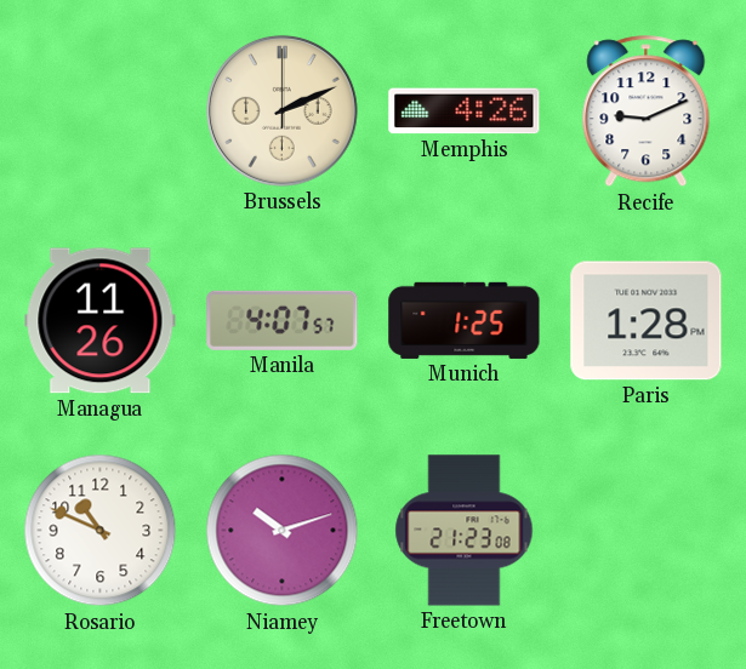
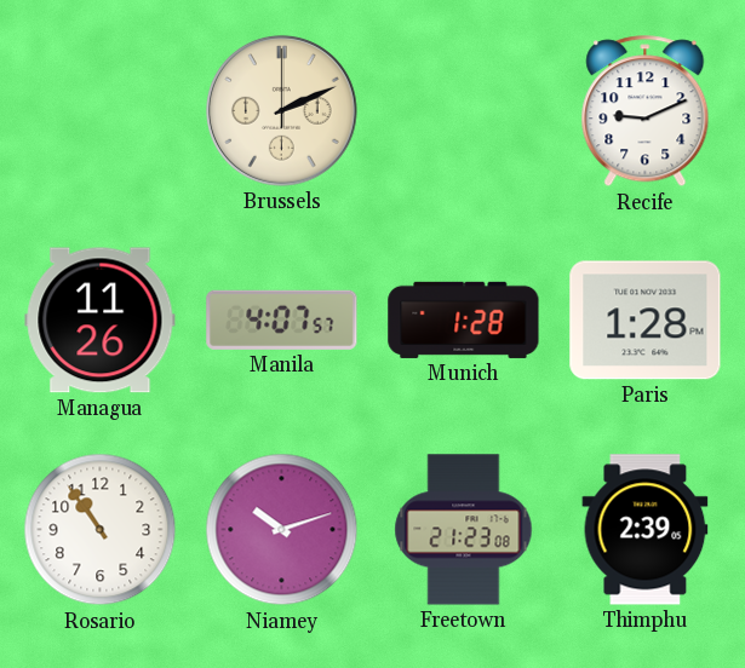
Memphis: 4:26 -> none (465, 111)
Munich: 1:25 -> 1:28 (464, 319)
Rosario: 10:49 -> 10:54 (101, 530)
Thimphu: none -> 2:39 (646, 530)
